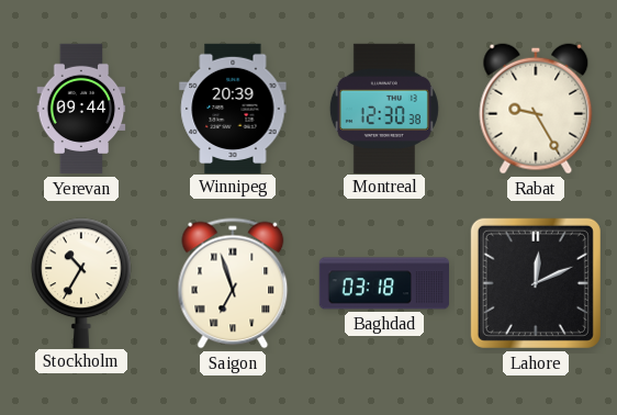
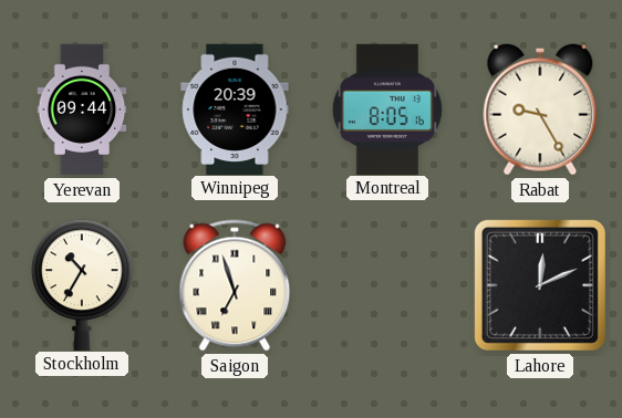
Montreal: 12:30 -> 8:05 (387, 108)
Baghdad: 03:18 -> none (383, 283)
